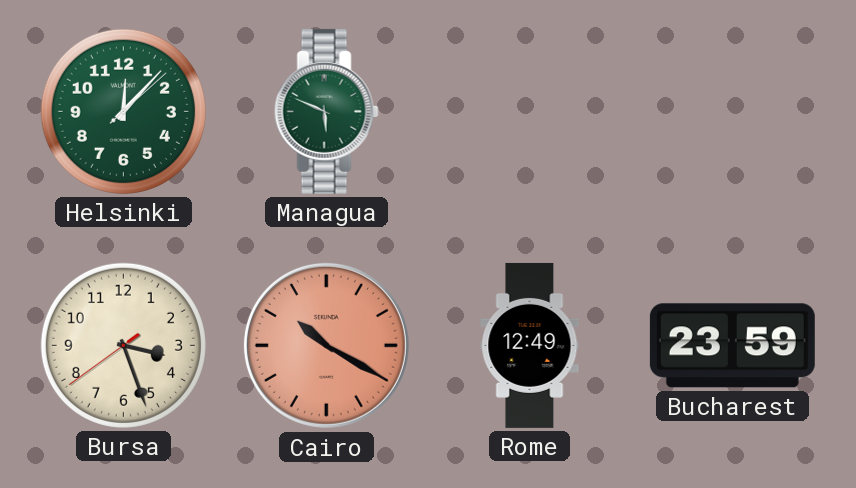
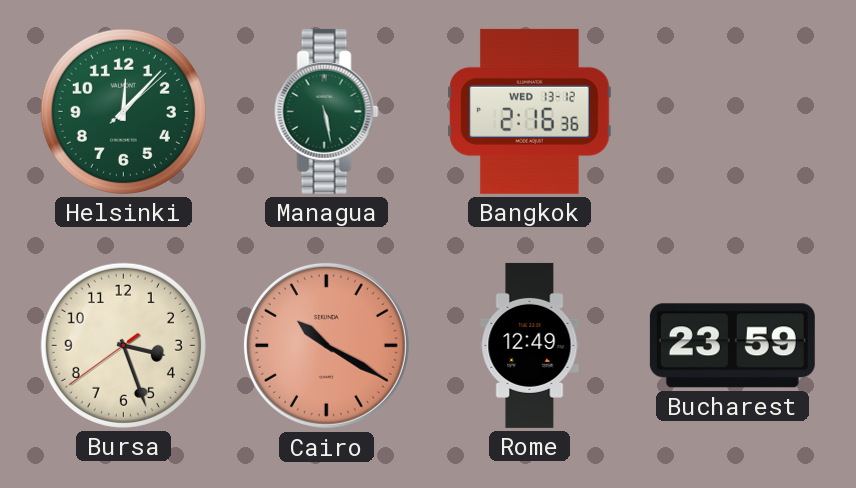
Managua: 5:49 -> 5:28 (326, 111)
Bangkok: none -> 2:16 (530, 111)
